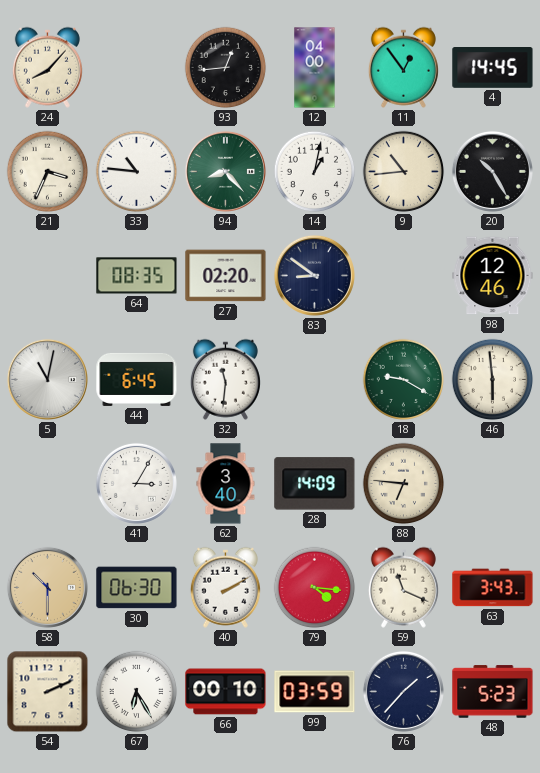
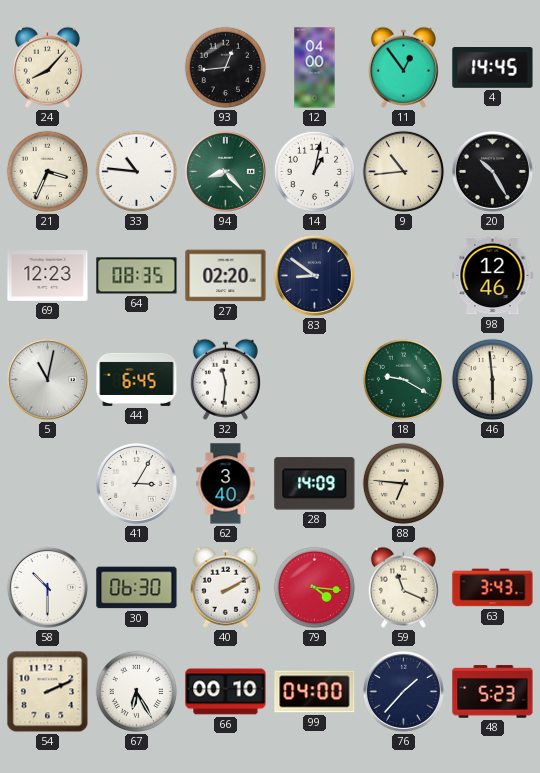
69: none -> 12:23 (48, 276)
58 dial: champagne -> white (47, 587)
99: 03:59 -> 04:00 (315, 692)
